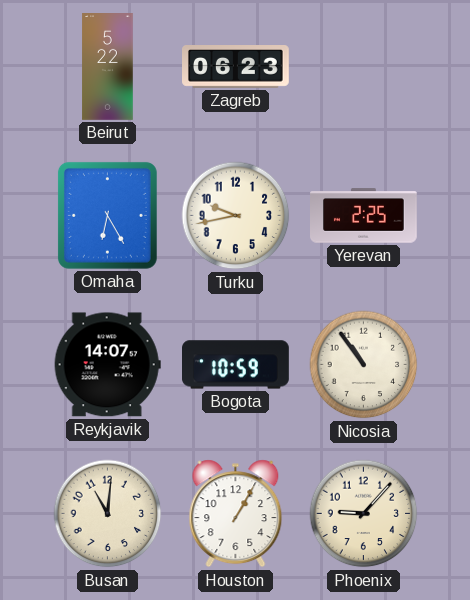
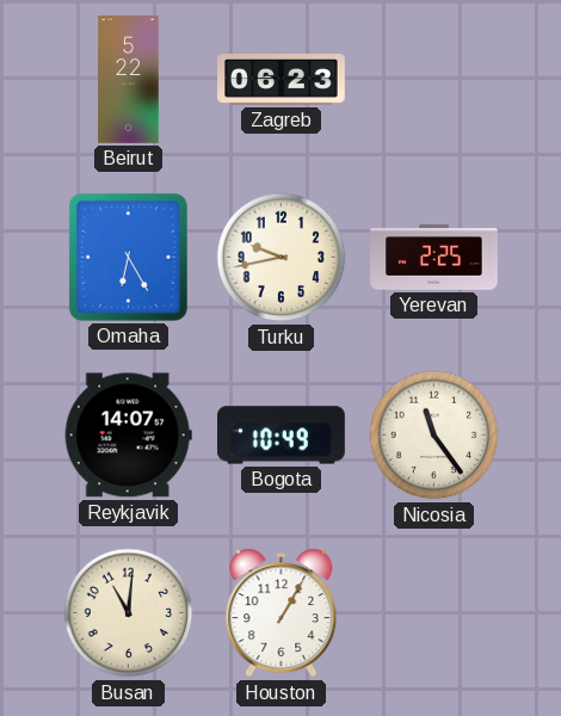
Bogota: 10:59 -> 10:49 (282, 436)
Nicosia: 10:54 -> 11:24 (434, 436)
Phoenix: 9:07 -> none (364, 514)
